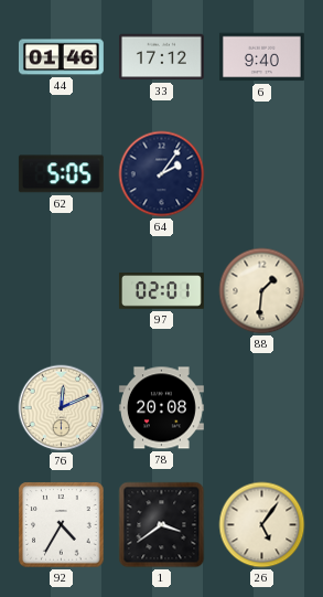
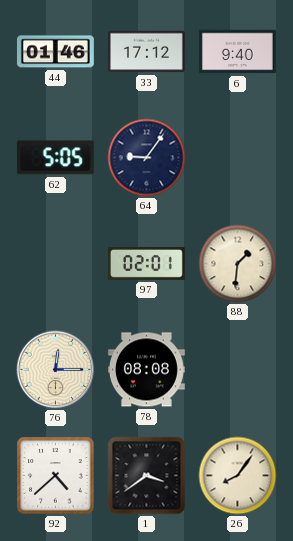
64: 2:06 -> 9:06 (147, 158)
76: 12:11 -> 12:15 (56, 370)
78: 20:08 -> 08:08 (146, 370)
92: 4:35 -> 4:38 (56, 476)
26: 5:06 -> 8:06 (238, 476)
